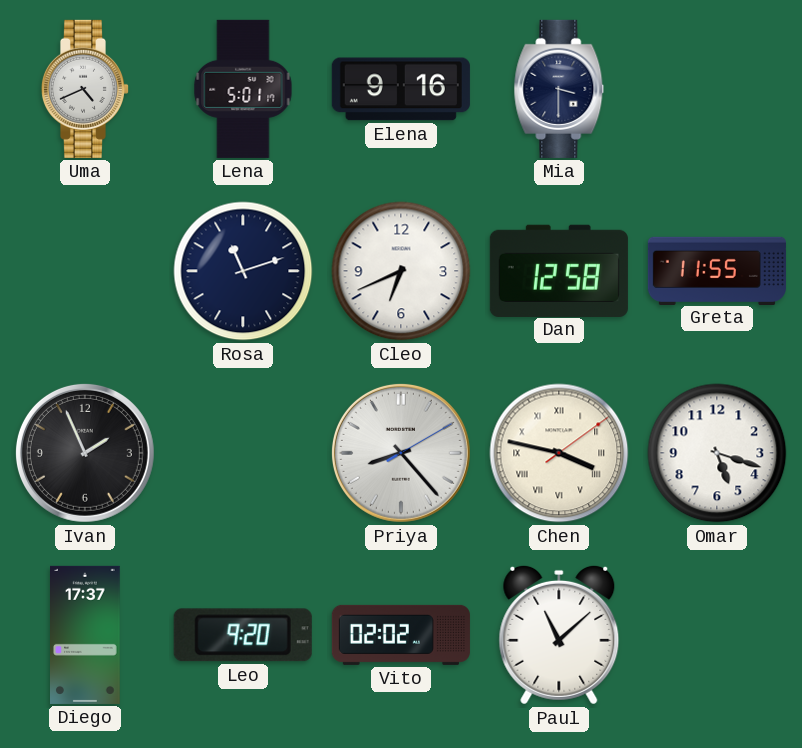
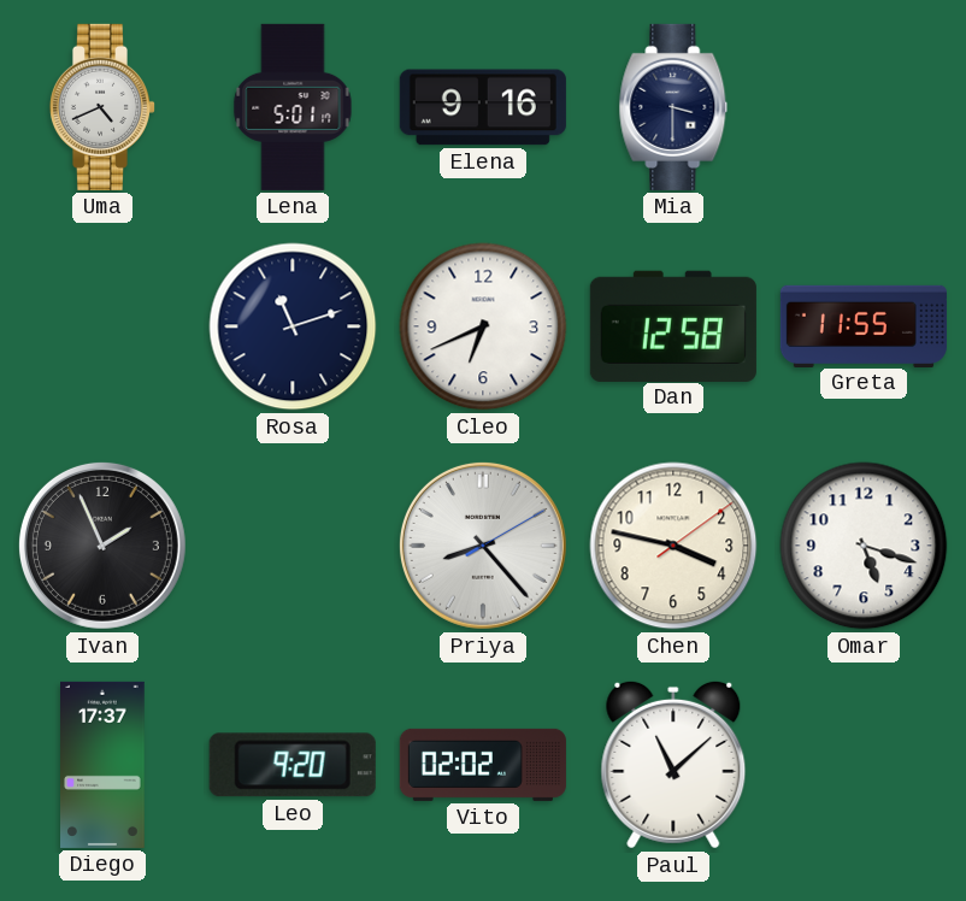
Chen numerals: Roman -> Arabic (673, 546)
